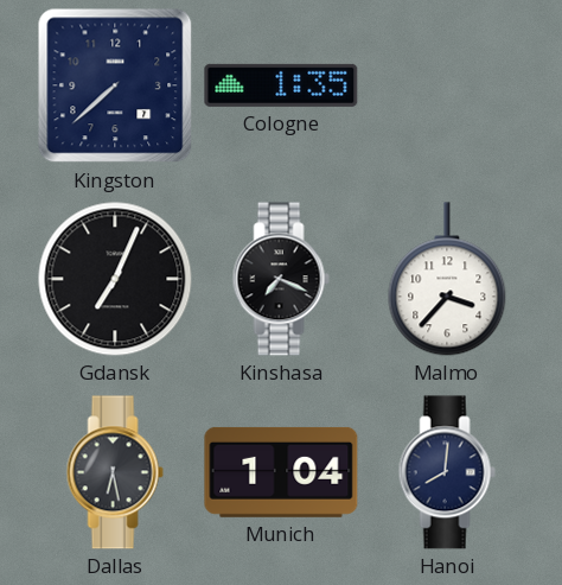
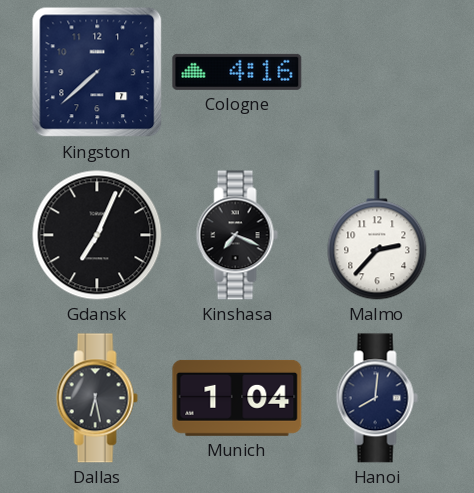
Cologne: 1:35 -> 4:16 (237, 72)
Malmo: 3:37 -> 2:37 (377, 235)
